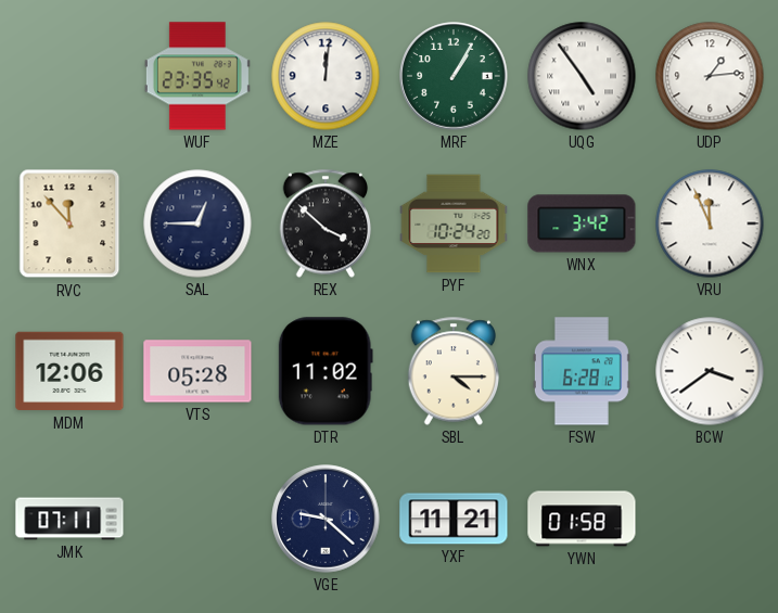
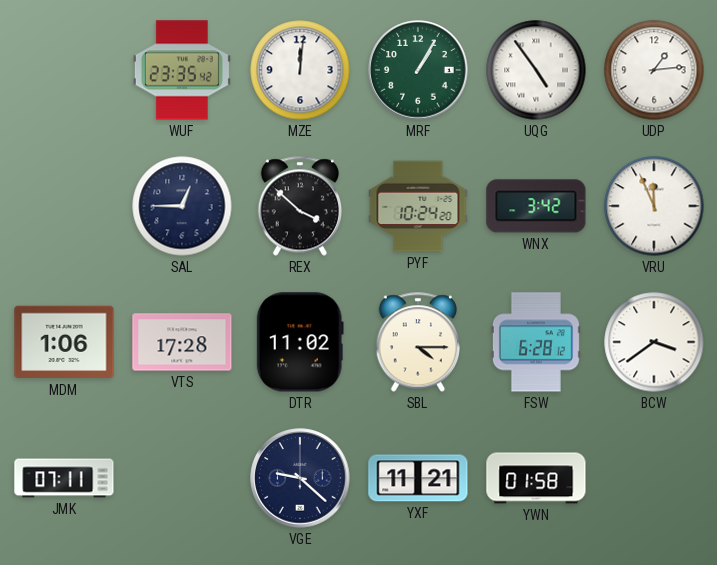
RVC: 11:53 -> none (69, 224)
MDM: 12:06 -> 1:06 (64, 342)
VTS: 05:28 -> 17:28 (182, 342)
